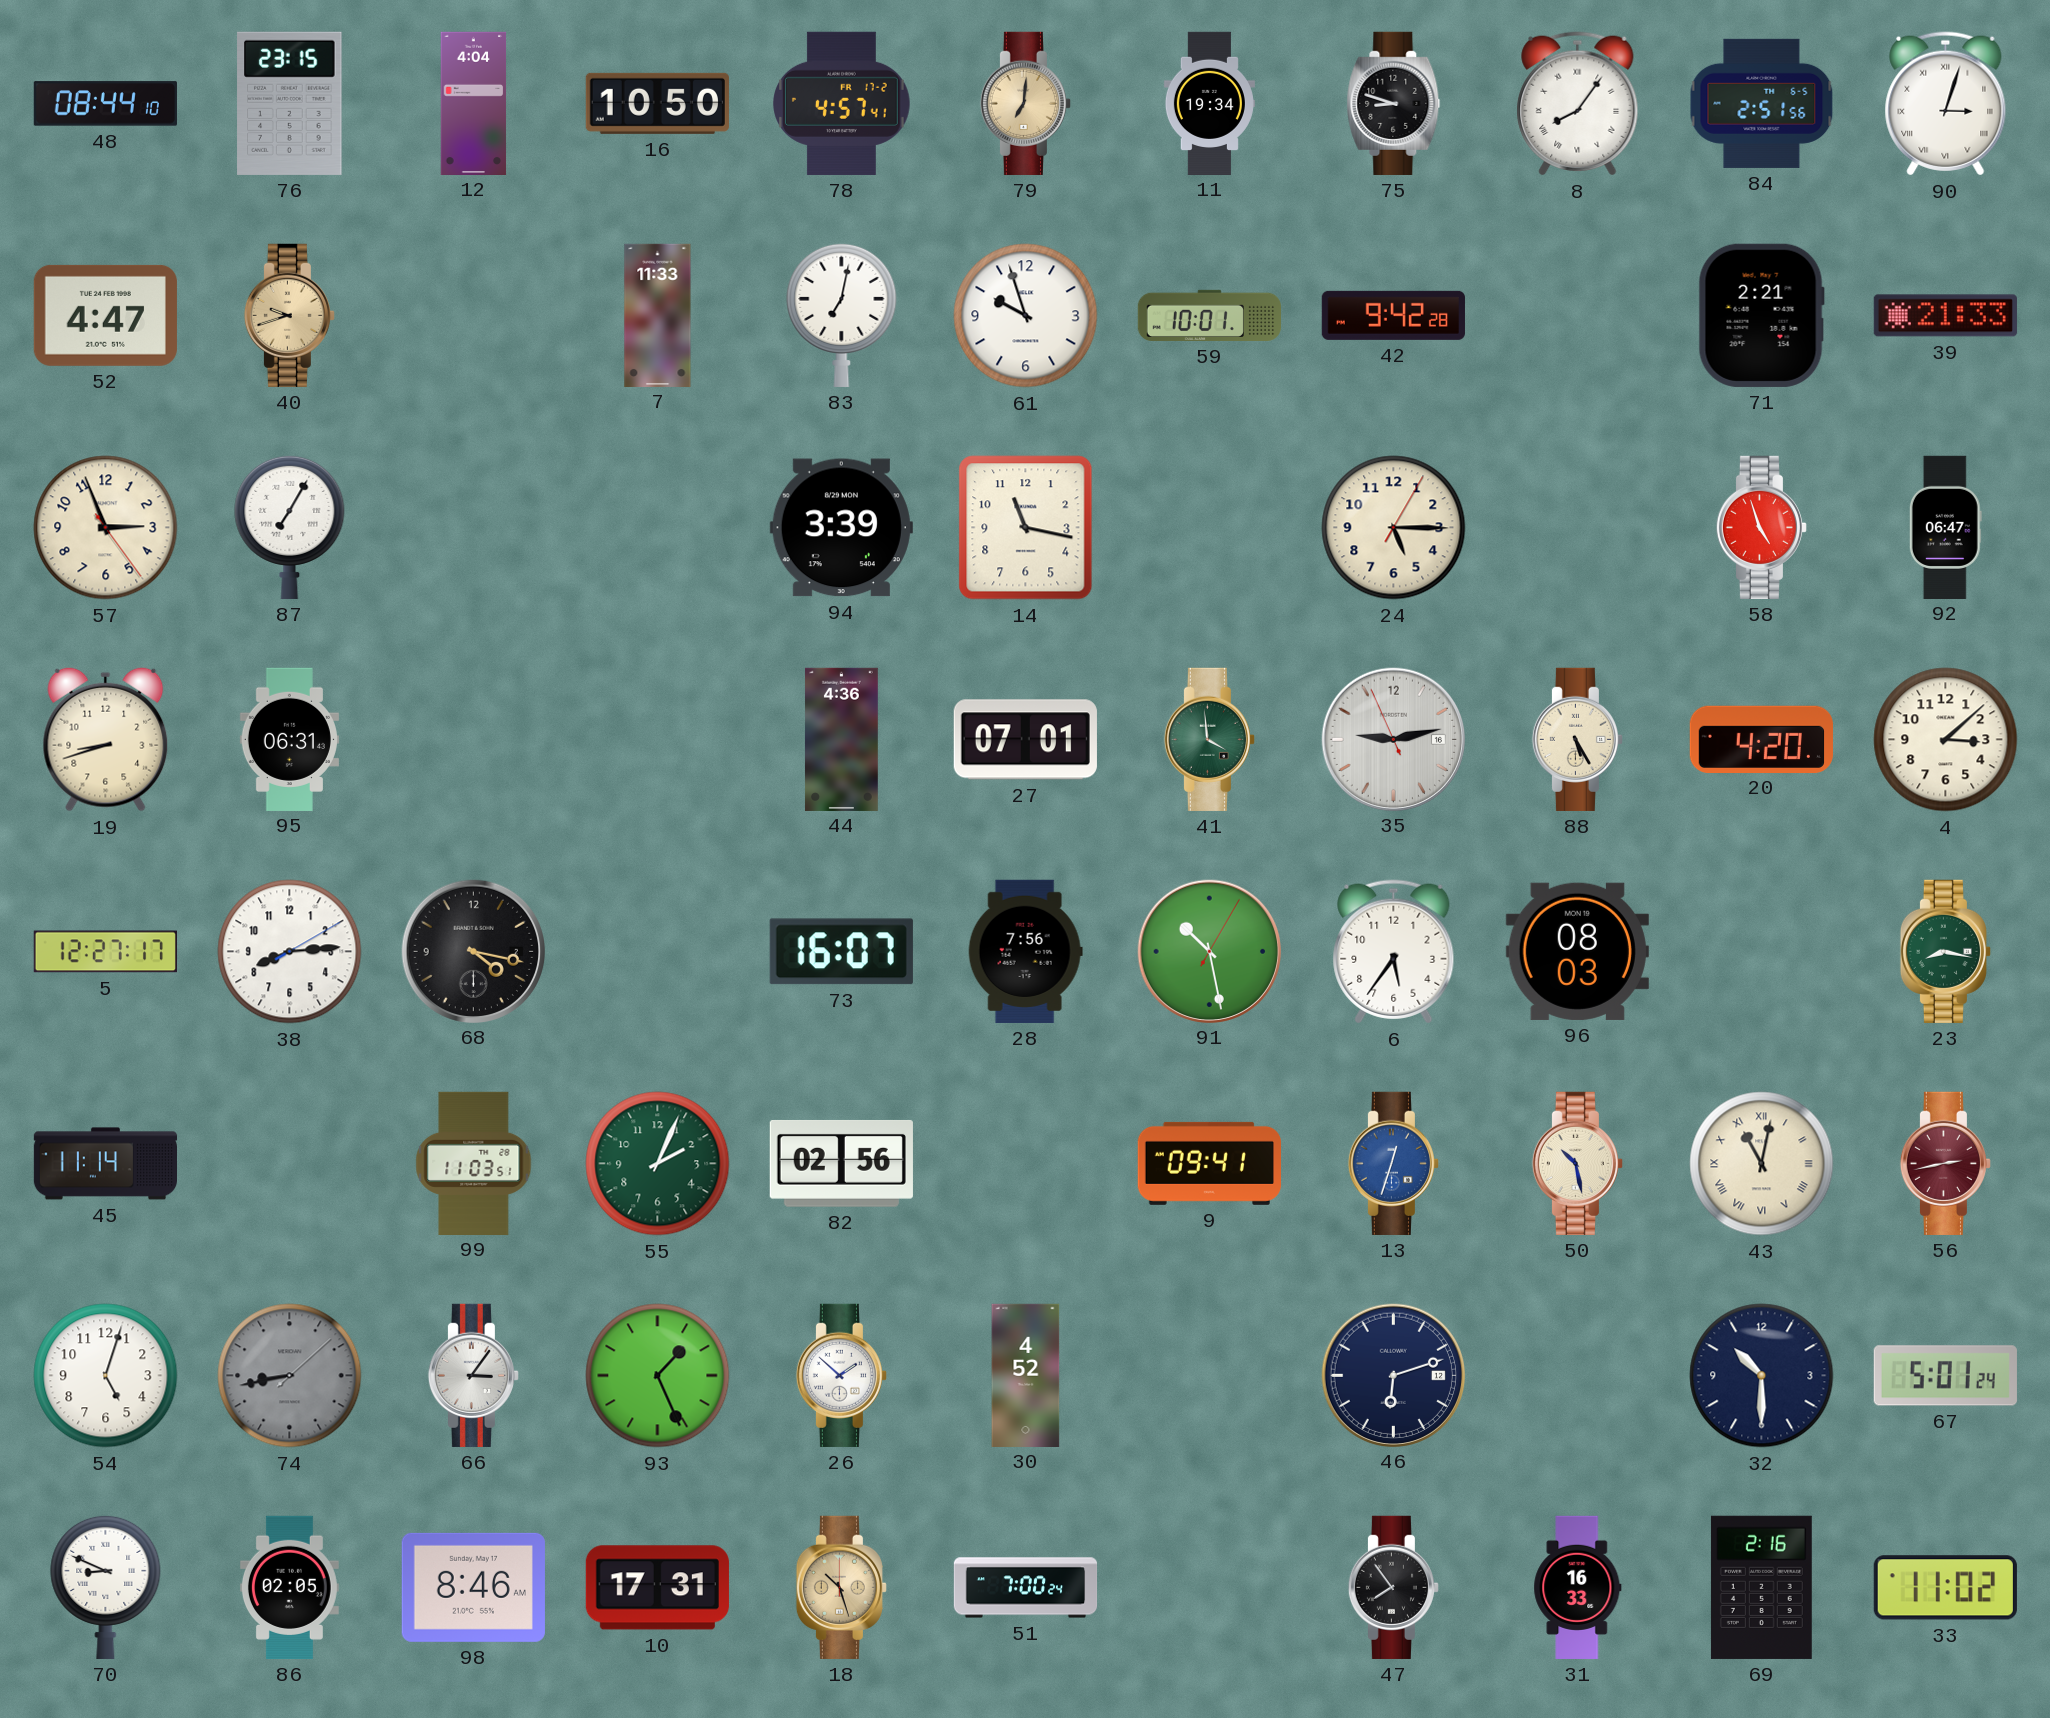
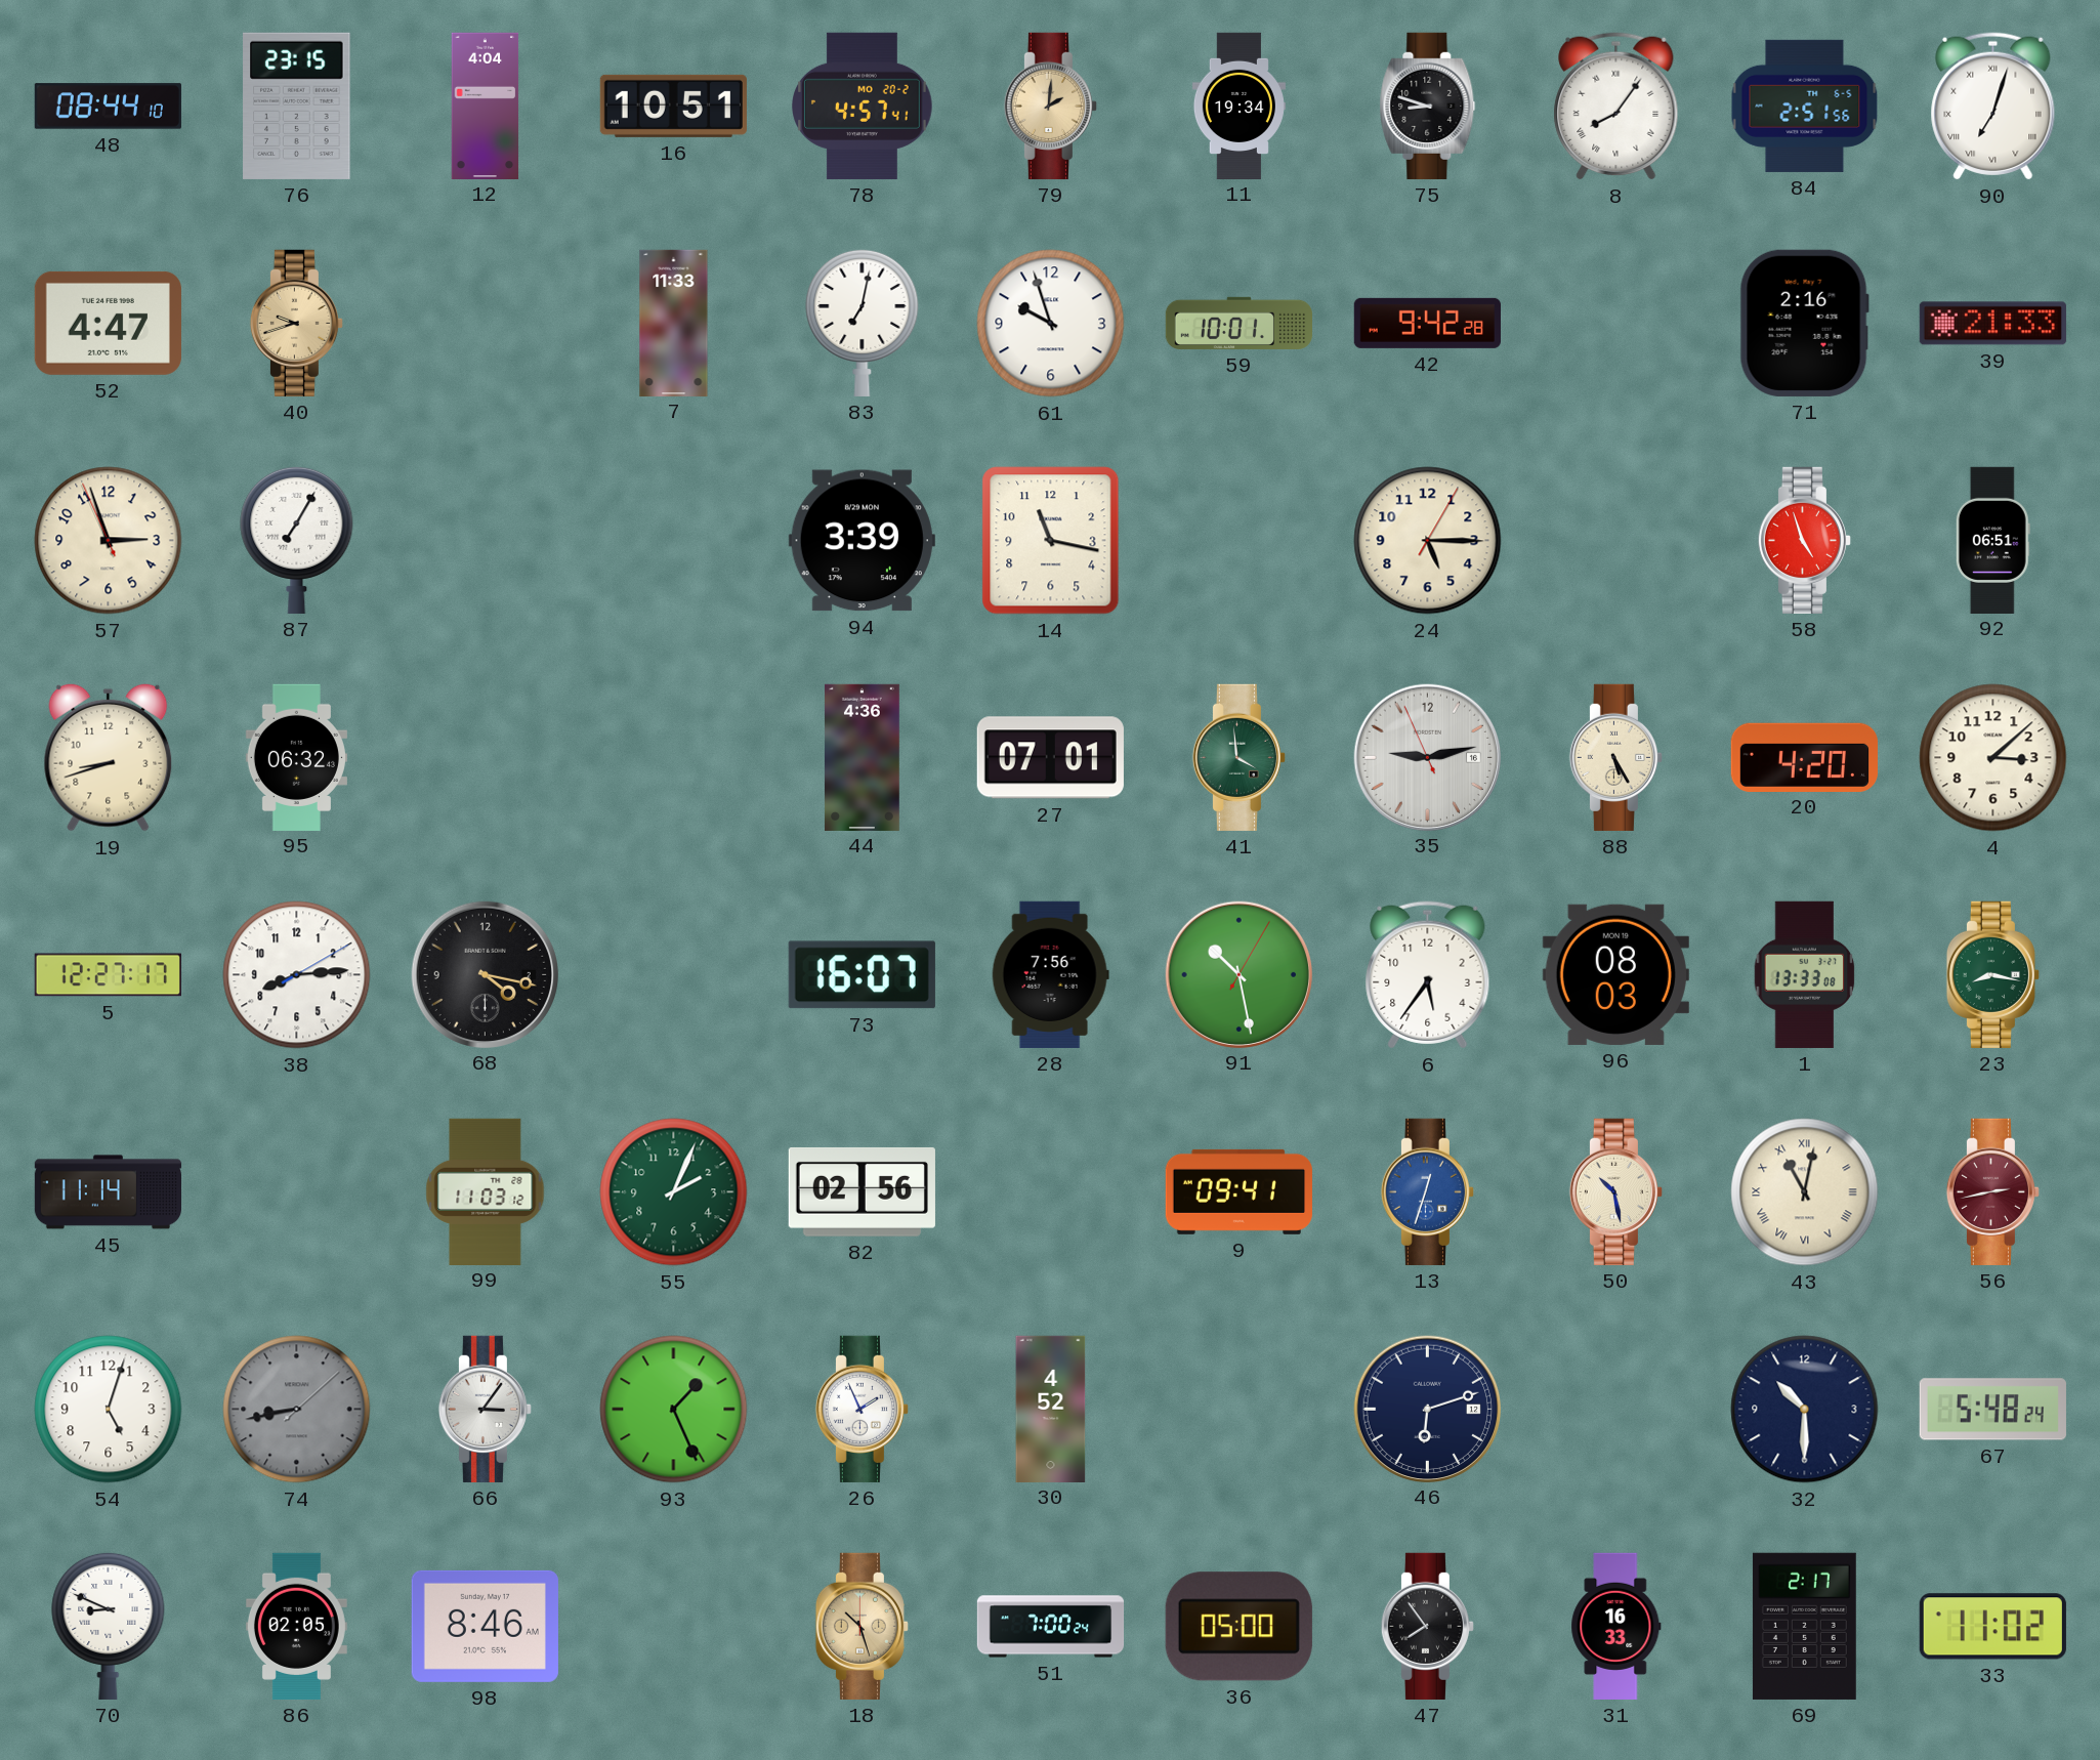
16: 10:50 -> 10:51 (673, 106)
78 date: FR 17-2 -> MO 20-2 (863, 106)
79: 7:01 -> 2:01 (1050, 106)
90: 3:03 -> 7:03 (1993, 107)
71: 2:21 -> 2:16 (1804, 323)
57: 2:56:24 -> 2:56:56 (109, 541)
92: 06:47 -> 06:51 (1992, 540)
95: 06:31 -> 06:32 (296, 757)
1: none -> 13:33 (1805, 974)
99: 11:03:51 -> 11:03:12 (486, 1191)
26: 1:52 -> 1:56 (862, 1409)
67: 5:01 -> 5:48 (1992, 1410)
10: 17:31 -> none (657, 1588)
36: none -> 05:00 (1238, 1627)
69: 2:16 -> 2:17 (1804, 1626)
